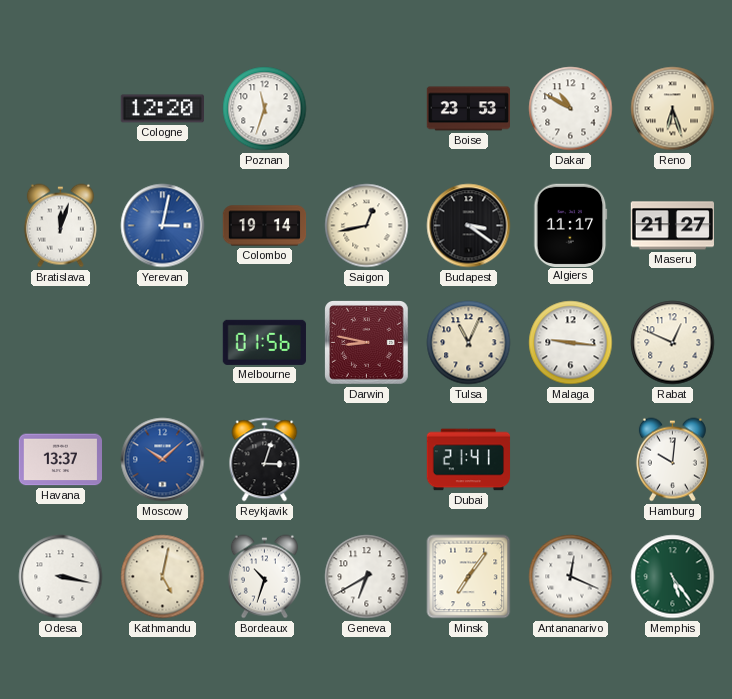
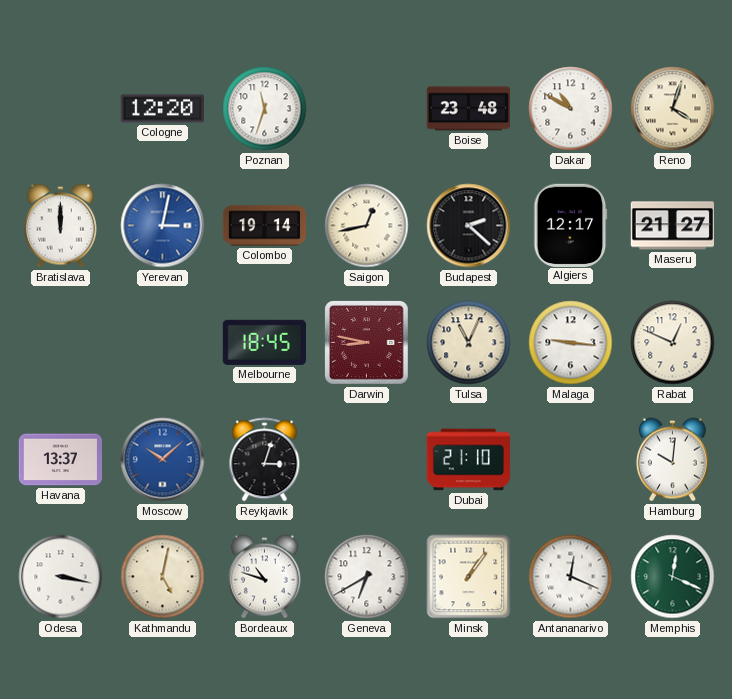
Boise: 23:53 -> 23:48 (468, 109)
Reno: 6:27 -> 4:03 (673, 109)
Bratislava: 12:03 -> 12:00 (60, 226)
Budapest: 3:21 -> 2:22 (469, 226)
Algiers: 11:17 -> 12:17 (571, 225)
Melbourne: 01:56 -> 18:45 (264, 342)
Dubai: 21:41 -> 21:10 (469, 460)
Bordeaux: 10:33 -> 10:48 (264, 577)
Minsk: 7:06 -> 1:06 (469, 577)
Memphis: 5:24 -> 12:19 (673, 577)
